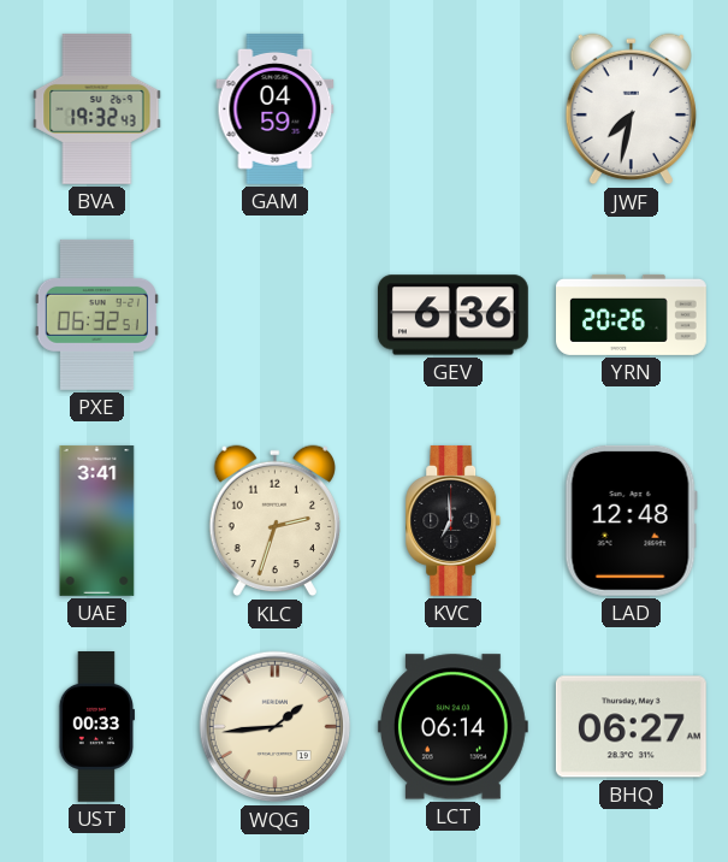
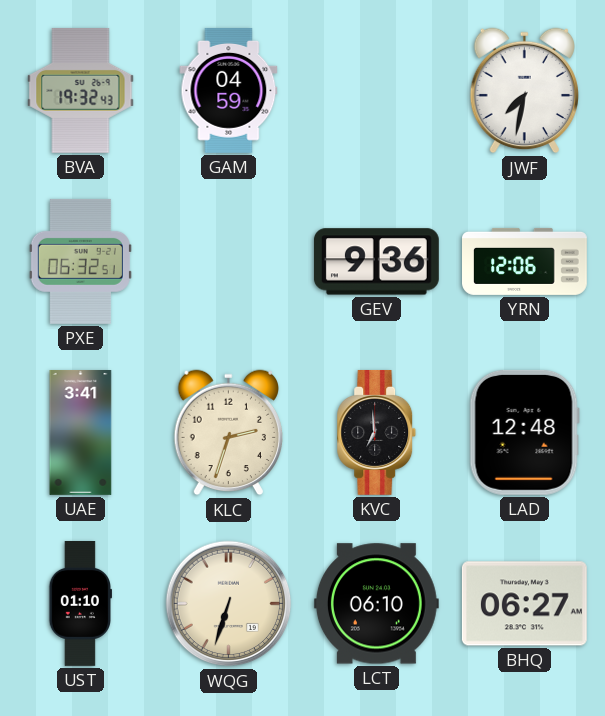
GEV: 6:36 -> 9:36 (376, 262)
YRN: 20:26 -> 12:06 (525, 261)
UST: 00:33 -> 01:10 (81, 604)
WQG: 1:44 -> 6:33 (229, 604)
LCT: 06:14 -> 06:10 (376, 604)
